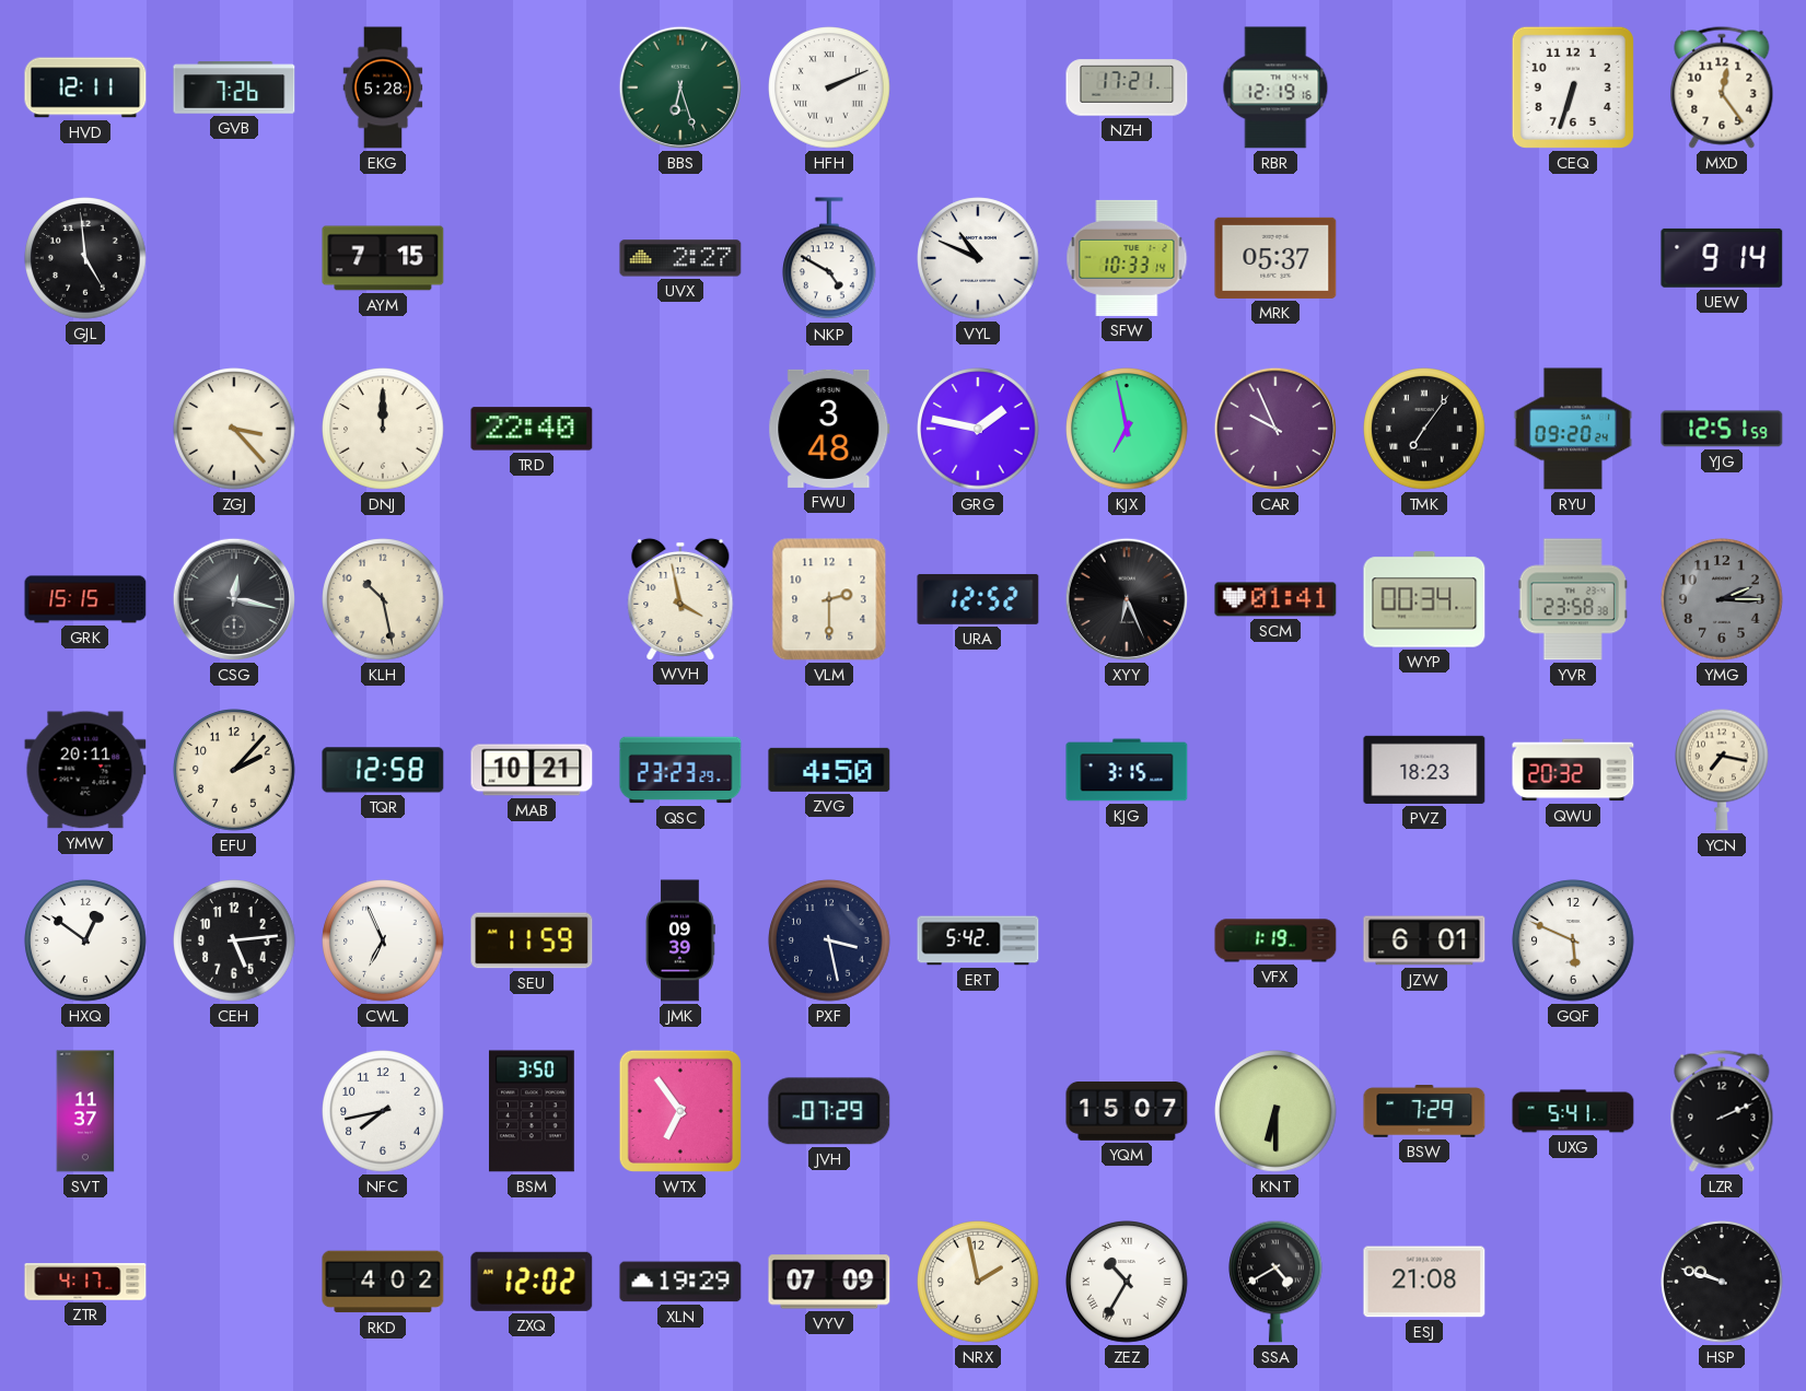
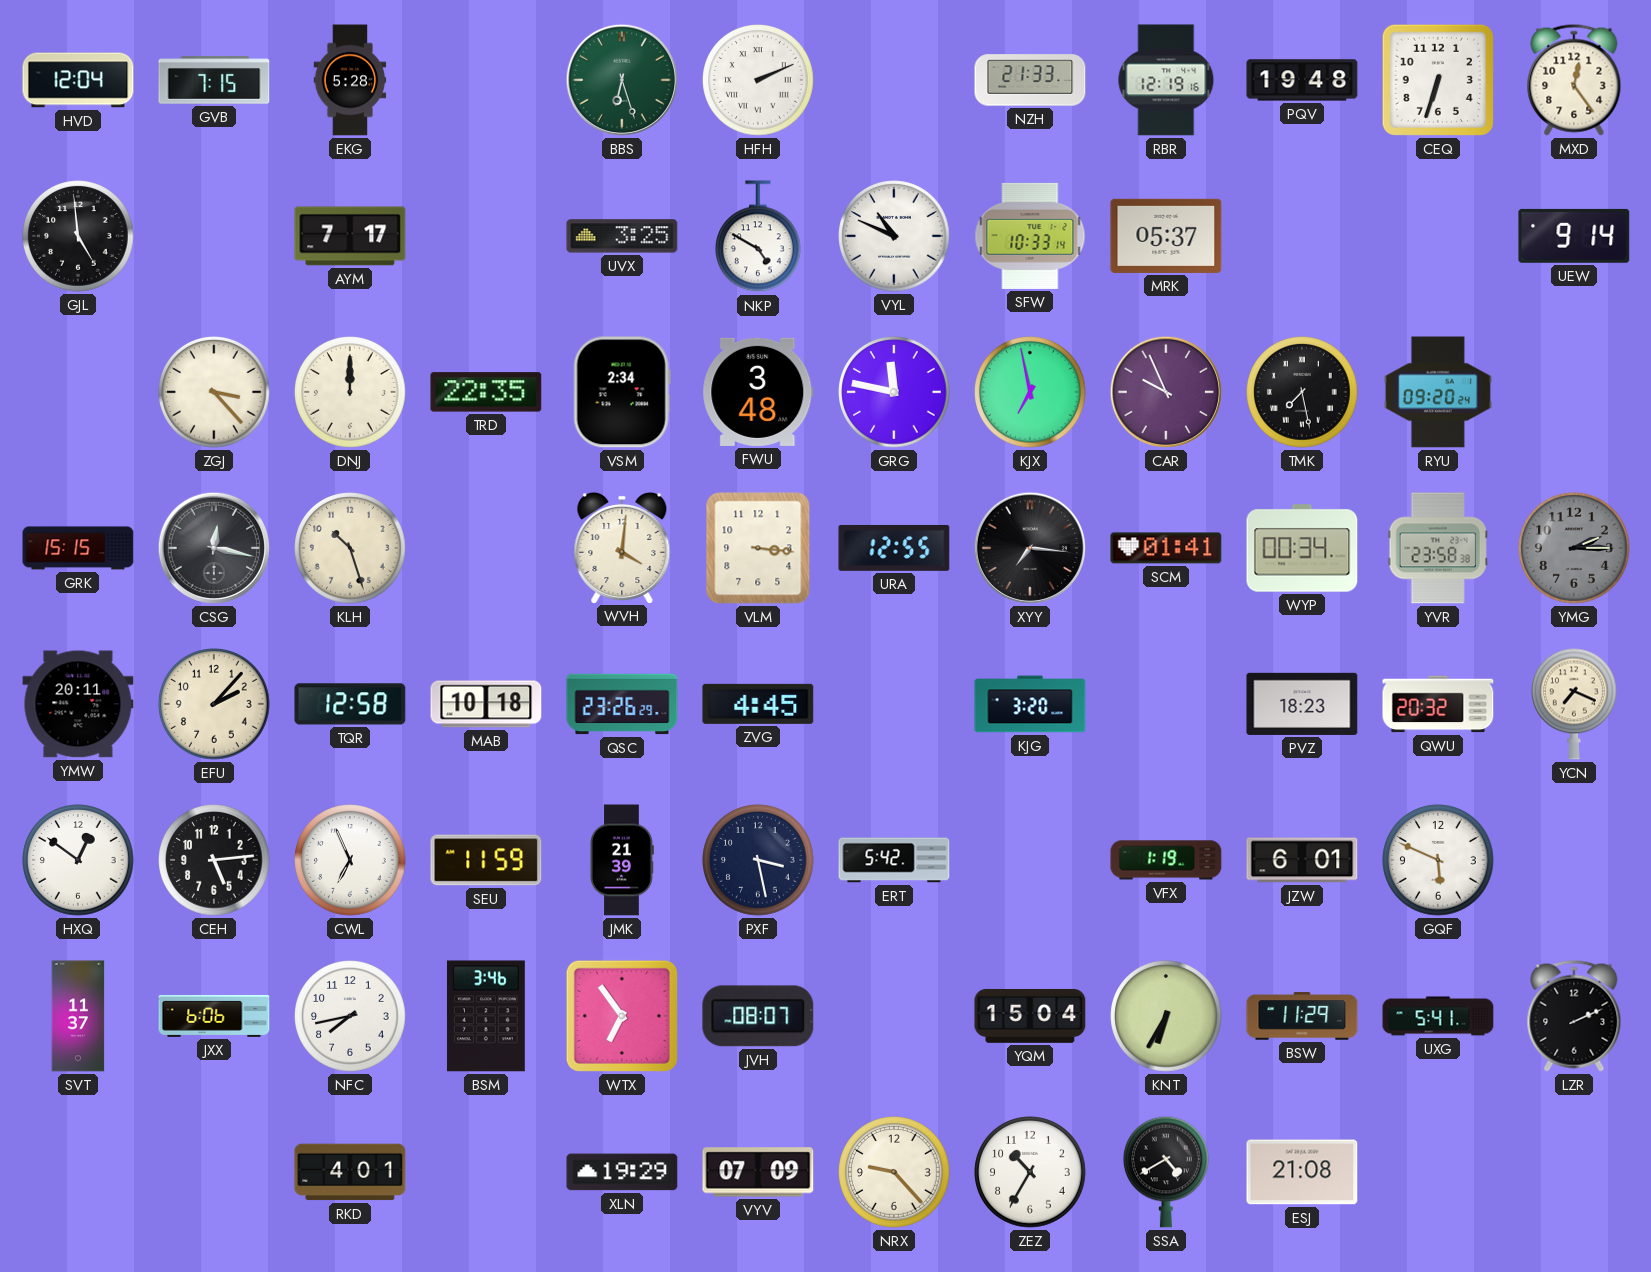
HVD: 12:11 -> 12:04 (78, 80)
GVB: 7:26 -> 7:15 (214, 80)
NZH: 17:21 -> 21:33 (1030, 80)
PQV: none -> 19:48 (1302, 80)
AYM: 7:15 -> 7:17 (350, 236)
UVX: 2:27 -> 3:25 (622, 236)
TRD: 22:40 -> 22:35 (486, 392)
VSM: none -> 2:34 (622, 392)
GRG: 1:47 -> 11:47 (894, 392)
TMK: 7:06 -> 7:28 (1302, 392)
YJG: 12:51 -> none (1722, 429)
KLH: 10:28 -> 10:27 (350, 548)
WVH: 3:58 -> 4:01 (622, 547)
VLM: 2:30 -> 3:16 (758, 548)
URA: 12:52 -> 12:55 (894, 548)
XYY: 6:26 -> 7:16 (1030, 548)
MAB: 10:21 -> 10:18 (486, 704)
QSC: 23:23 -> 23:26 (622, 704)
ZVG: 4:50 -> 4:45 (758, 704)
KJG: 3:15 -> 3:20 (1030, 704)
YCN: 7:17 -> 7:19 (1575, 704)
JMK: 09:39 -> 21:39 (622, 860)
JXX: none -> 6:06 (214, 1016)
BSM: 3:50 -> 3:46 (486, 1016)
JVH: 07:29 -> 08:07 (758, 1016)
YQM: 15:07 -> 15:04 (1030, 1016)
KNT: 6:30 -> 6:35 (1166, 1016)
BSW: 7:29 -> 11:29 (1302, 1016)
ZTR: 4:17 -> none (85, 1282)
RKD: 4:02 -> 4:01 (350, 1172)
ZXQ: 12:02 -> none (532, 1282)
NRX: 1:58 -> 9:23 (894, 1172)
ZEZ numerals: Roman -> Arabic (1030, 1172)
HSP: 9:48 -> none (1722, 1282)
